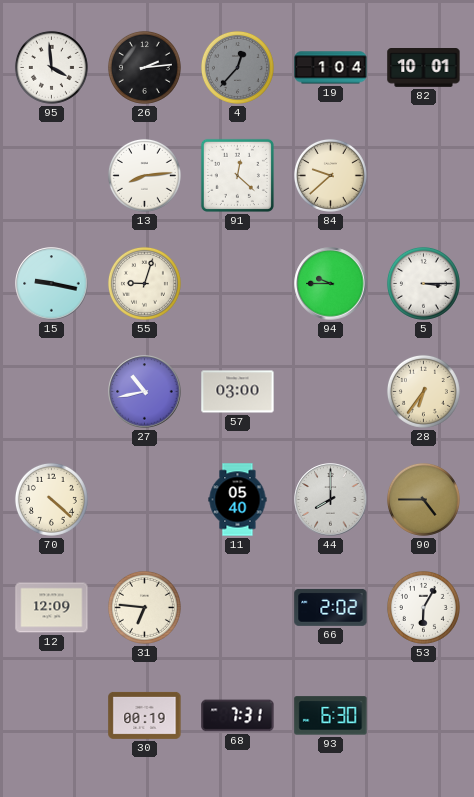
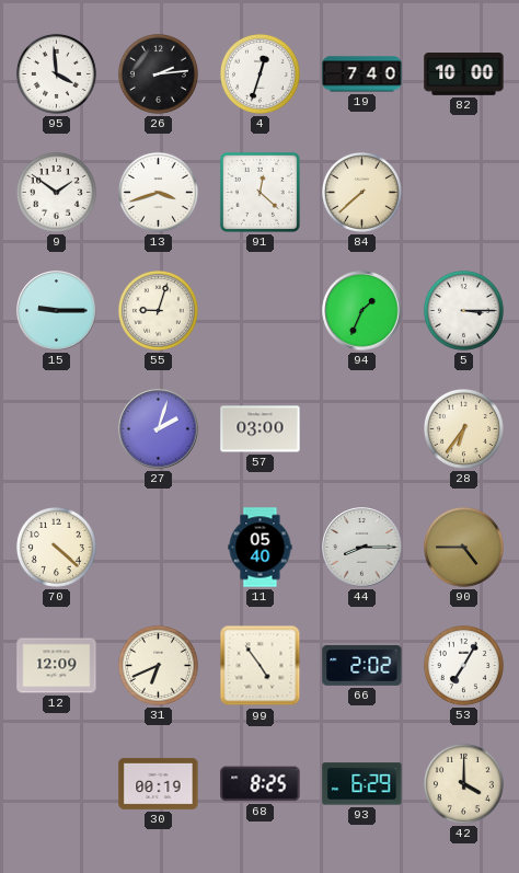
4: 12:37 -> 12:33 (259, 73)
4 dial: grey -> white (259, 73)
19: 1:04 -> 7:40 (362, 74)
82: 10:01 -> 10:00 (464, 74)
9: none -> 1:51 (56, 192)
13: 8:14 -> 3:42 (158, 192)
84: 9:38 -> 7:38 (361, 192)
15: 9:17 -> 9:15 (57, 311)
94: 9:45 -> 1:34 (362, 311)
27: 10:43 -> 2:03 (159, 429)
44: 8:00 -> 8:15 (362, 548)
31: 6:46 -> 6:41 (158, 665)
99: none -> 4:54 (261, 666)
53: 6:05 -> 7:05 (463, 665)
68: 7:31 -> 8:25 (261, 784)
93: 6:30 -> 6:29 (362, 784)
42: none -> 4:00 (463, 783)
